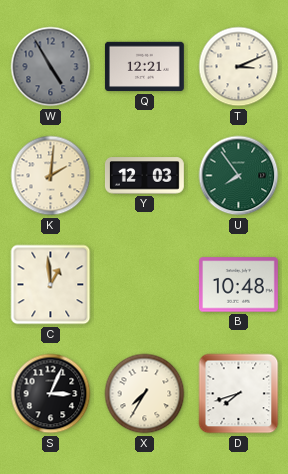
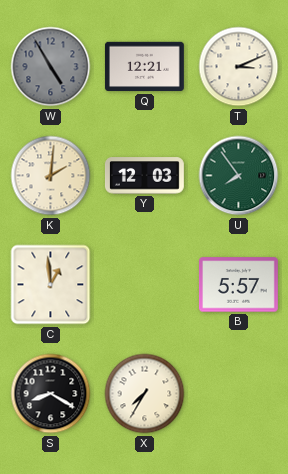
B: 10:48 -> 5:57 (238, 285)
S: 3:04 -> 8:20 (51, 394)
D: 7:42 -> none (239, 394)
